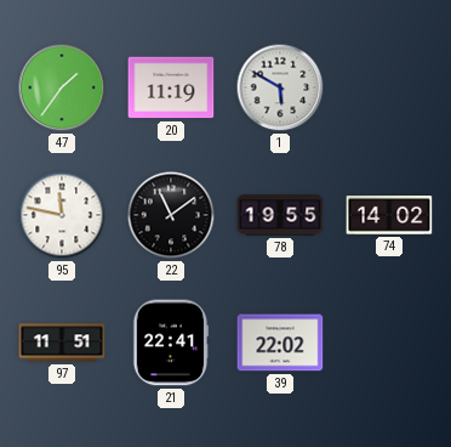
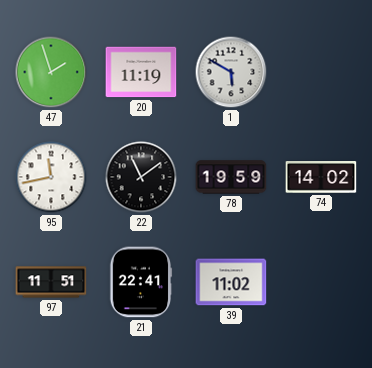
47: 1:36 -> 1:57 (51, 72)
95: 11:47 -> 11:43 (51, 177)
78: 19:55 -> 19:59 (231, 177)
39: 22:02 -> 11:02 (231, 282)
